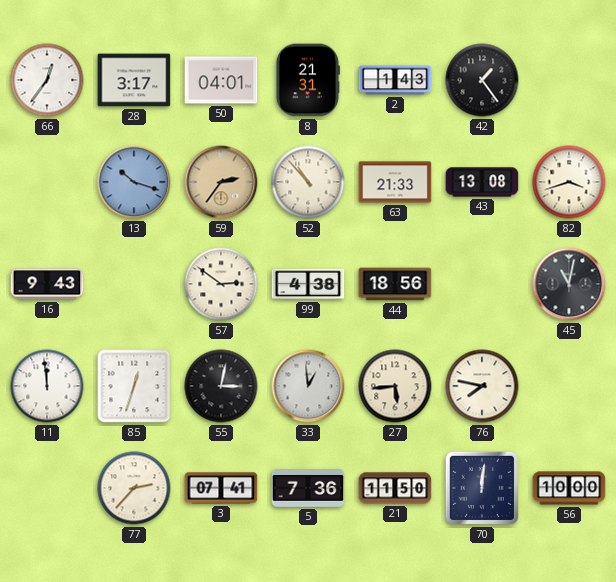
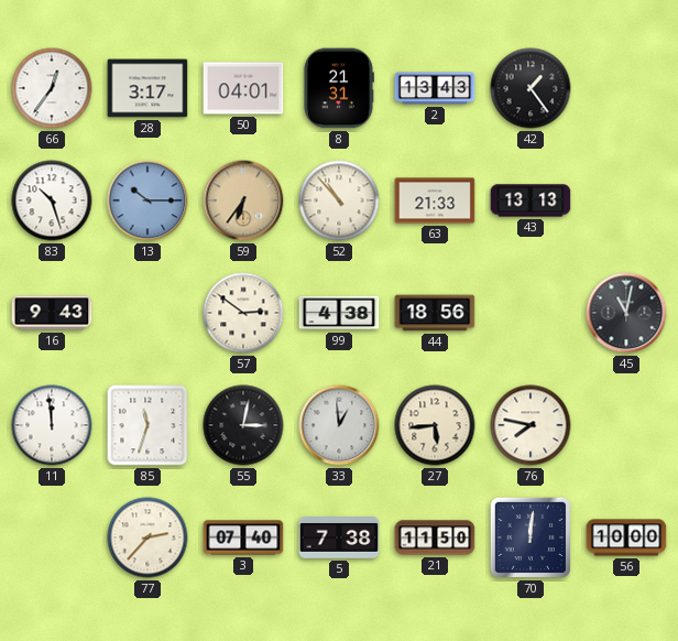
2: 1:43 -> 13:43 (435, 88)
83: none -> 10:27 (52, 200)
13: 10:18 -> 10:15 (147, 200)
59: 2:36 -> 6:36 (243, 200)
43: 13:08 -> 13:13 (531, 200)
82: 3:42 -> none (569, 182)
85: 12:33 -> 11:33 (147, 425)
3: 07:41 -> 07:40 (243, 537)
5: 7:36 -> 7:38 (339, 539)
